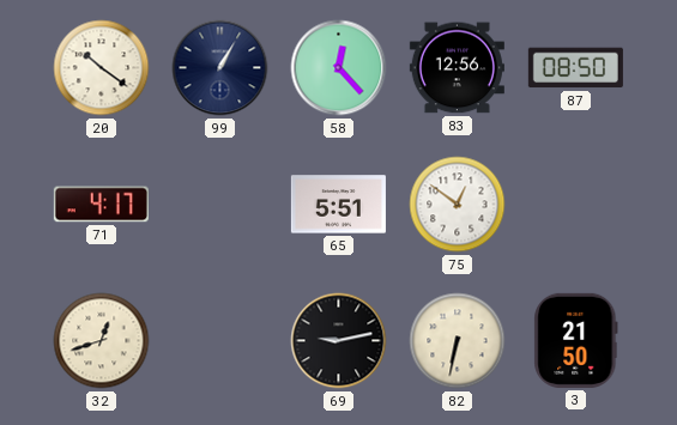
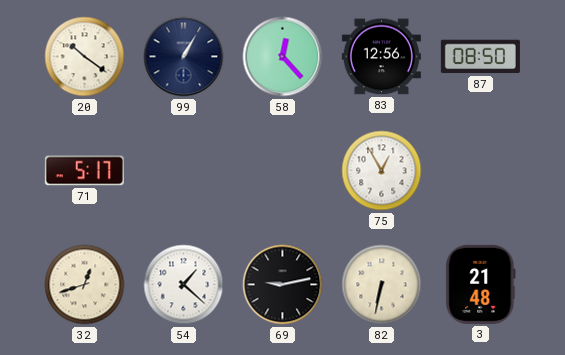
71: 4:17 -> 5:17 (84, 171)
65: 5:51 -> none (338, 205)
75: 12:51 -> 12:55 (382, 171)
54: none -> 1:22 (184, 285)
3: 21:50 -> 21:48 (481, 284)
